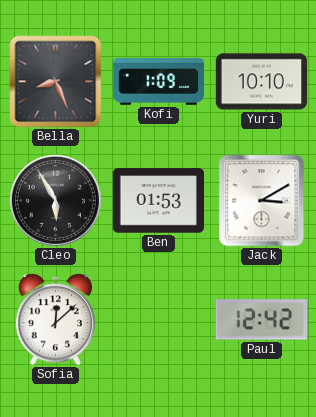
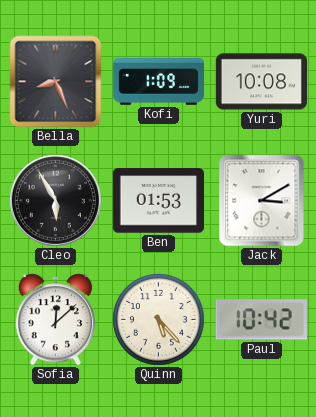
Yuri: 10:10 -> 10:08 (261, 82)
Quinn: none -> 5:23 (158, 319)
Paul: 12:42 -> 10:42 (261, 320)
